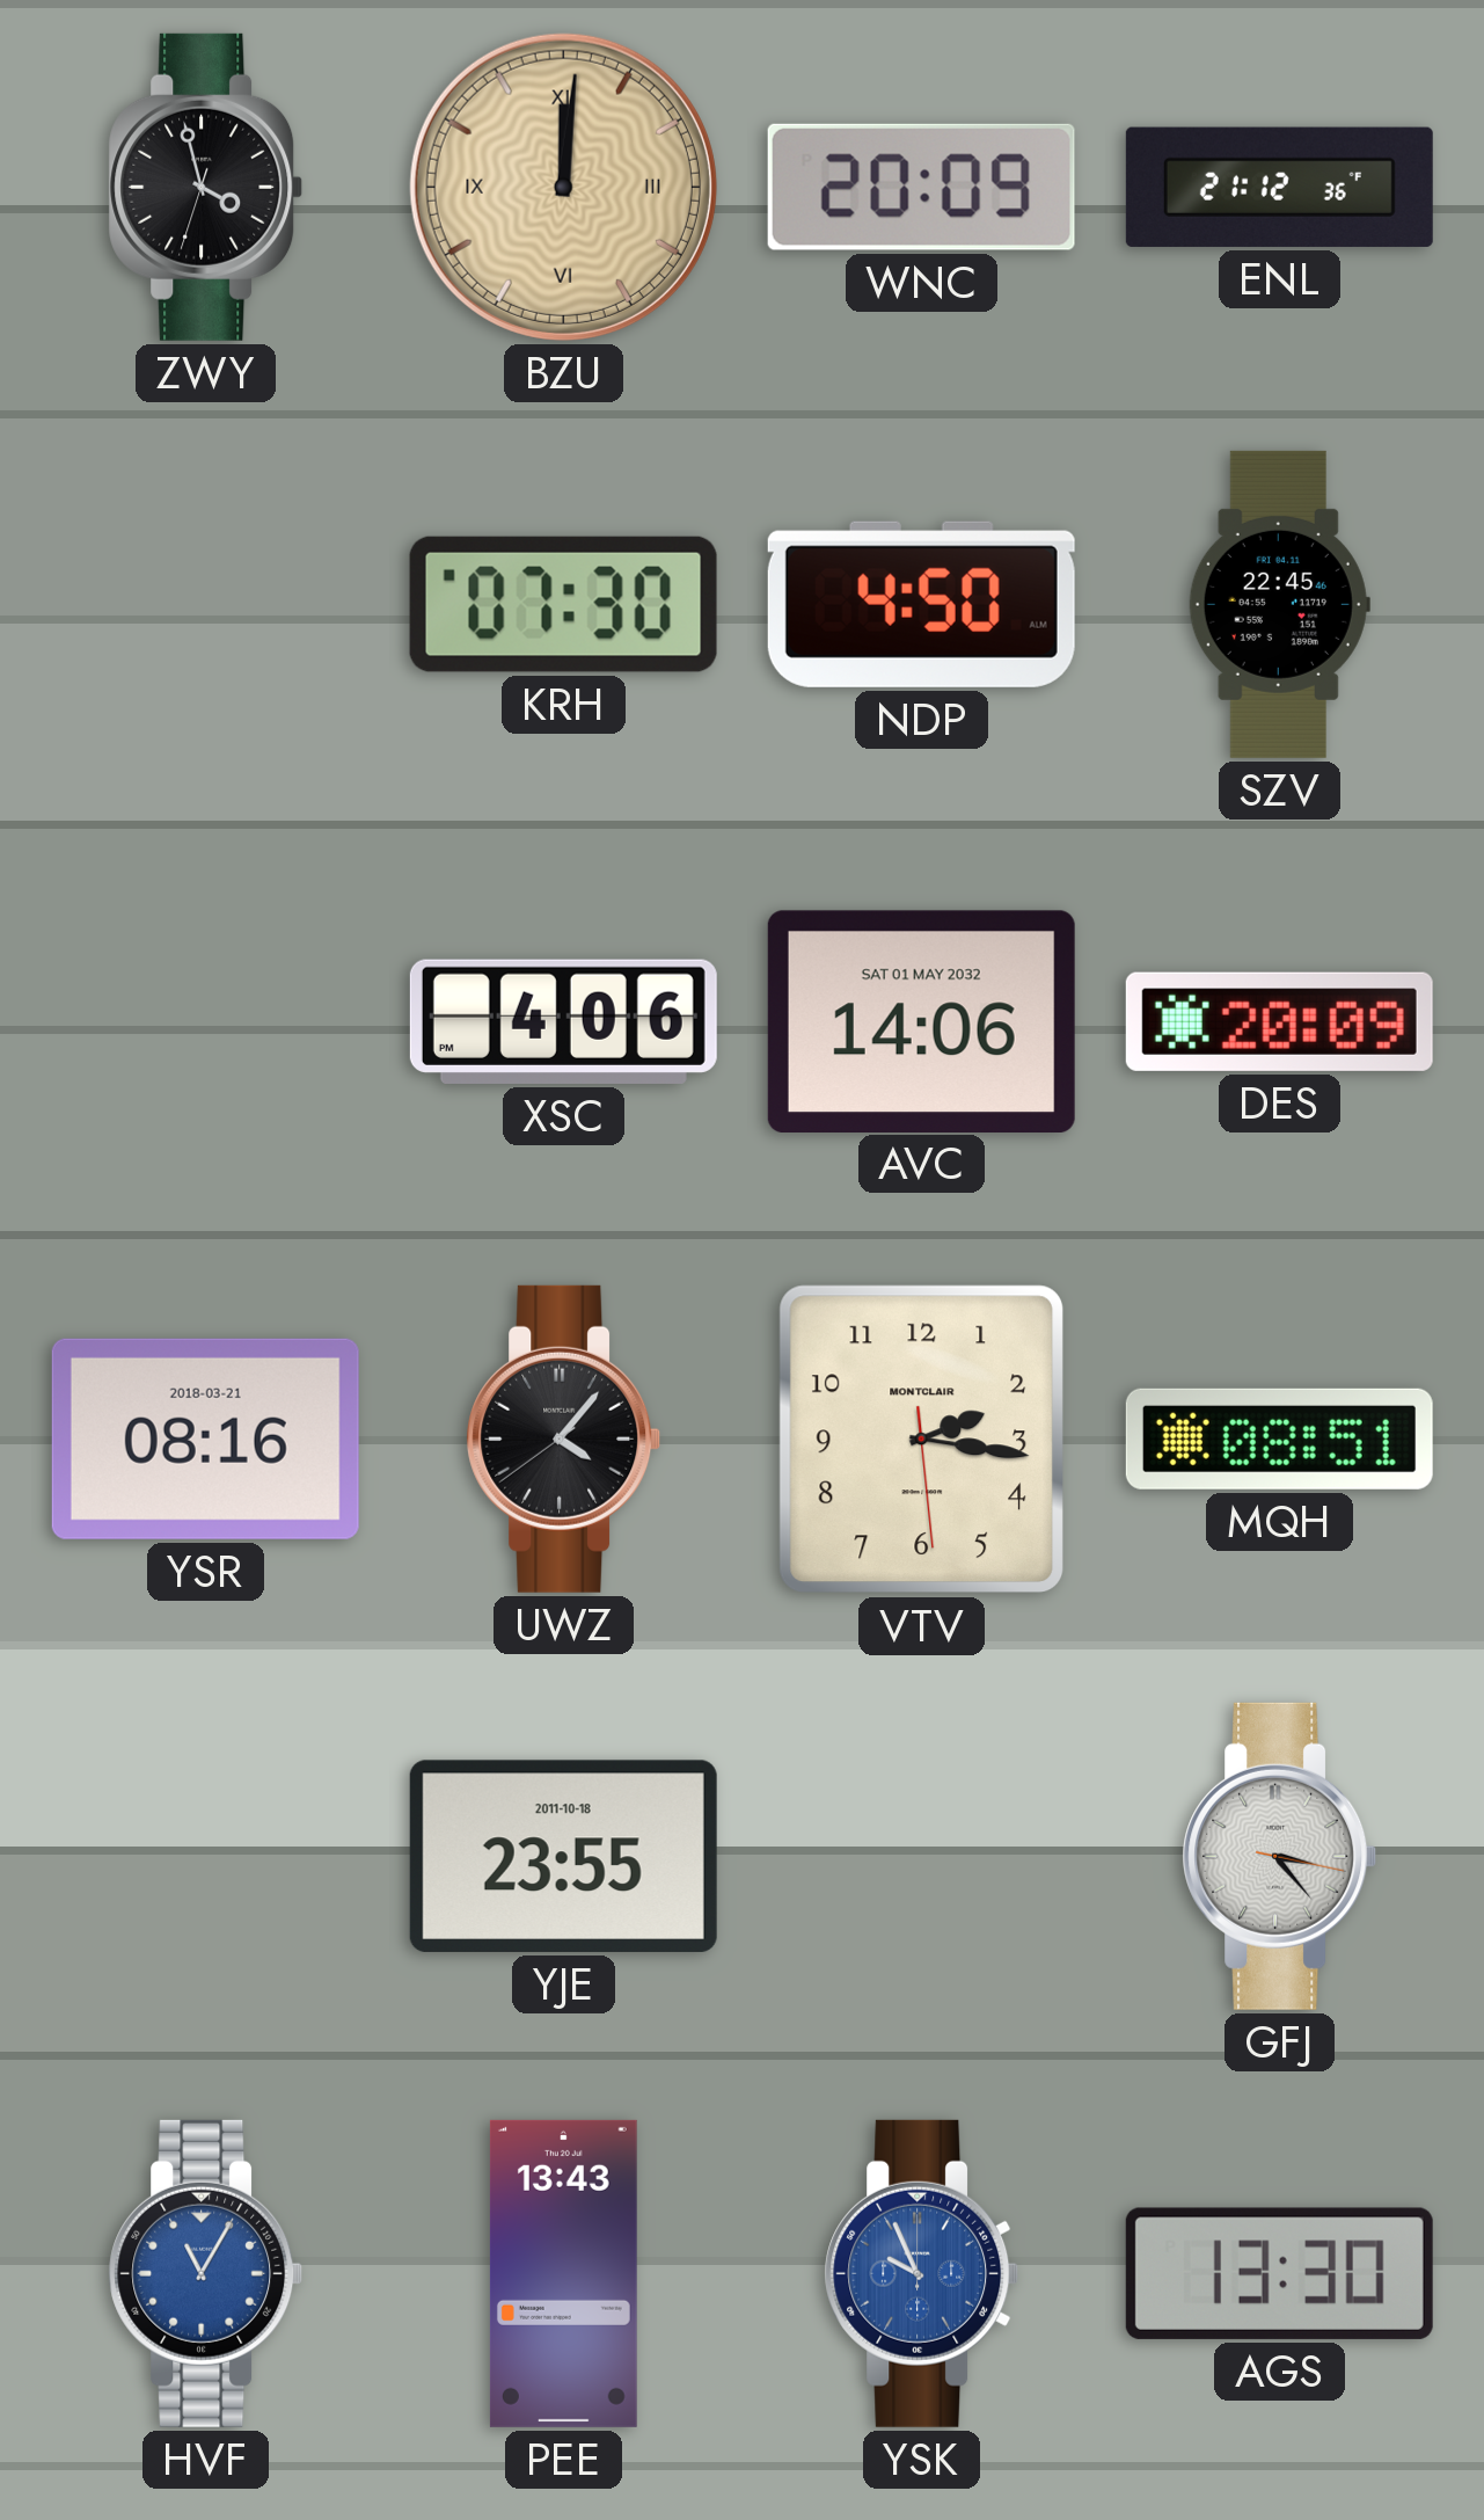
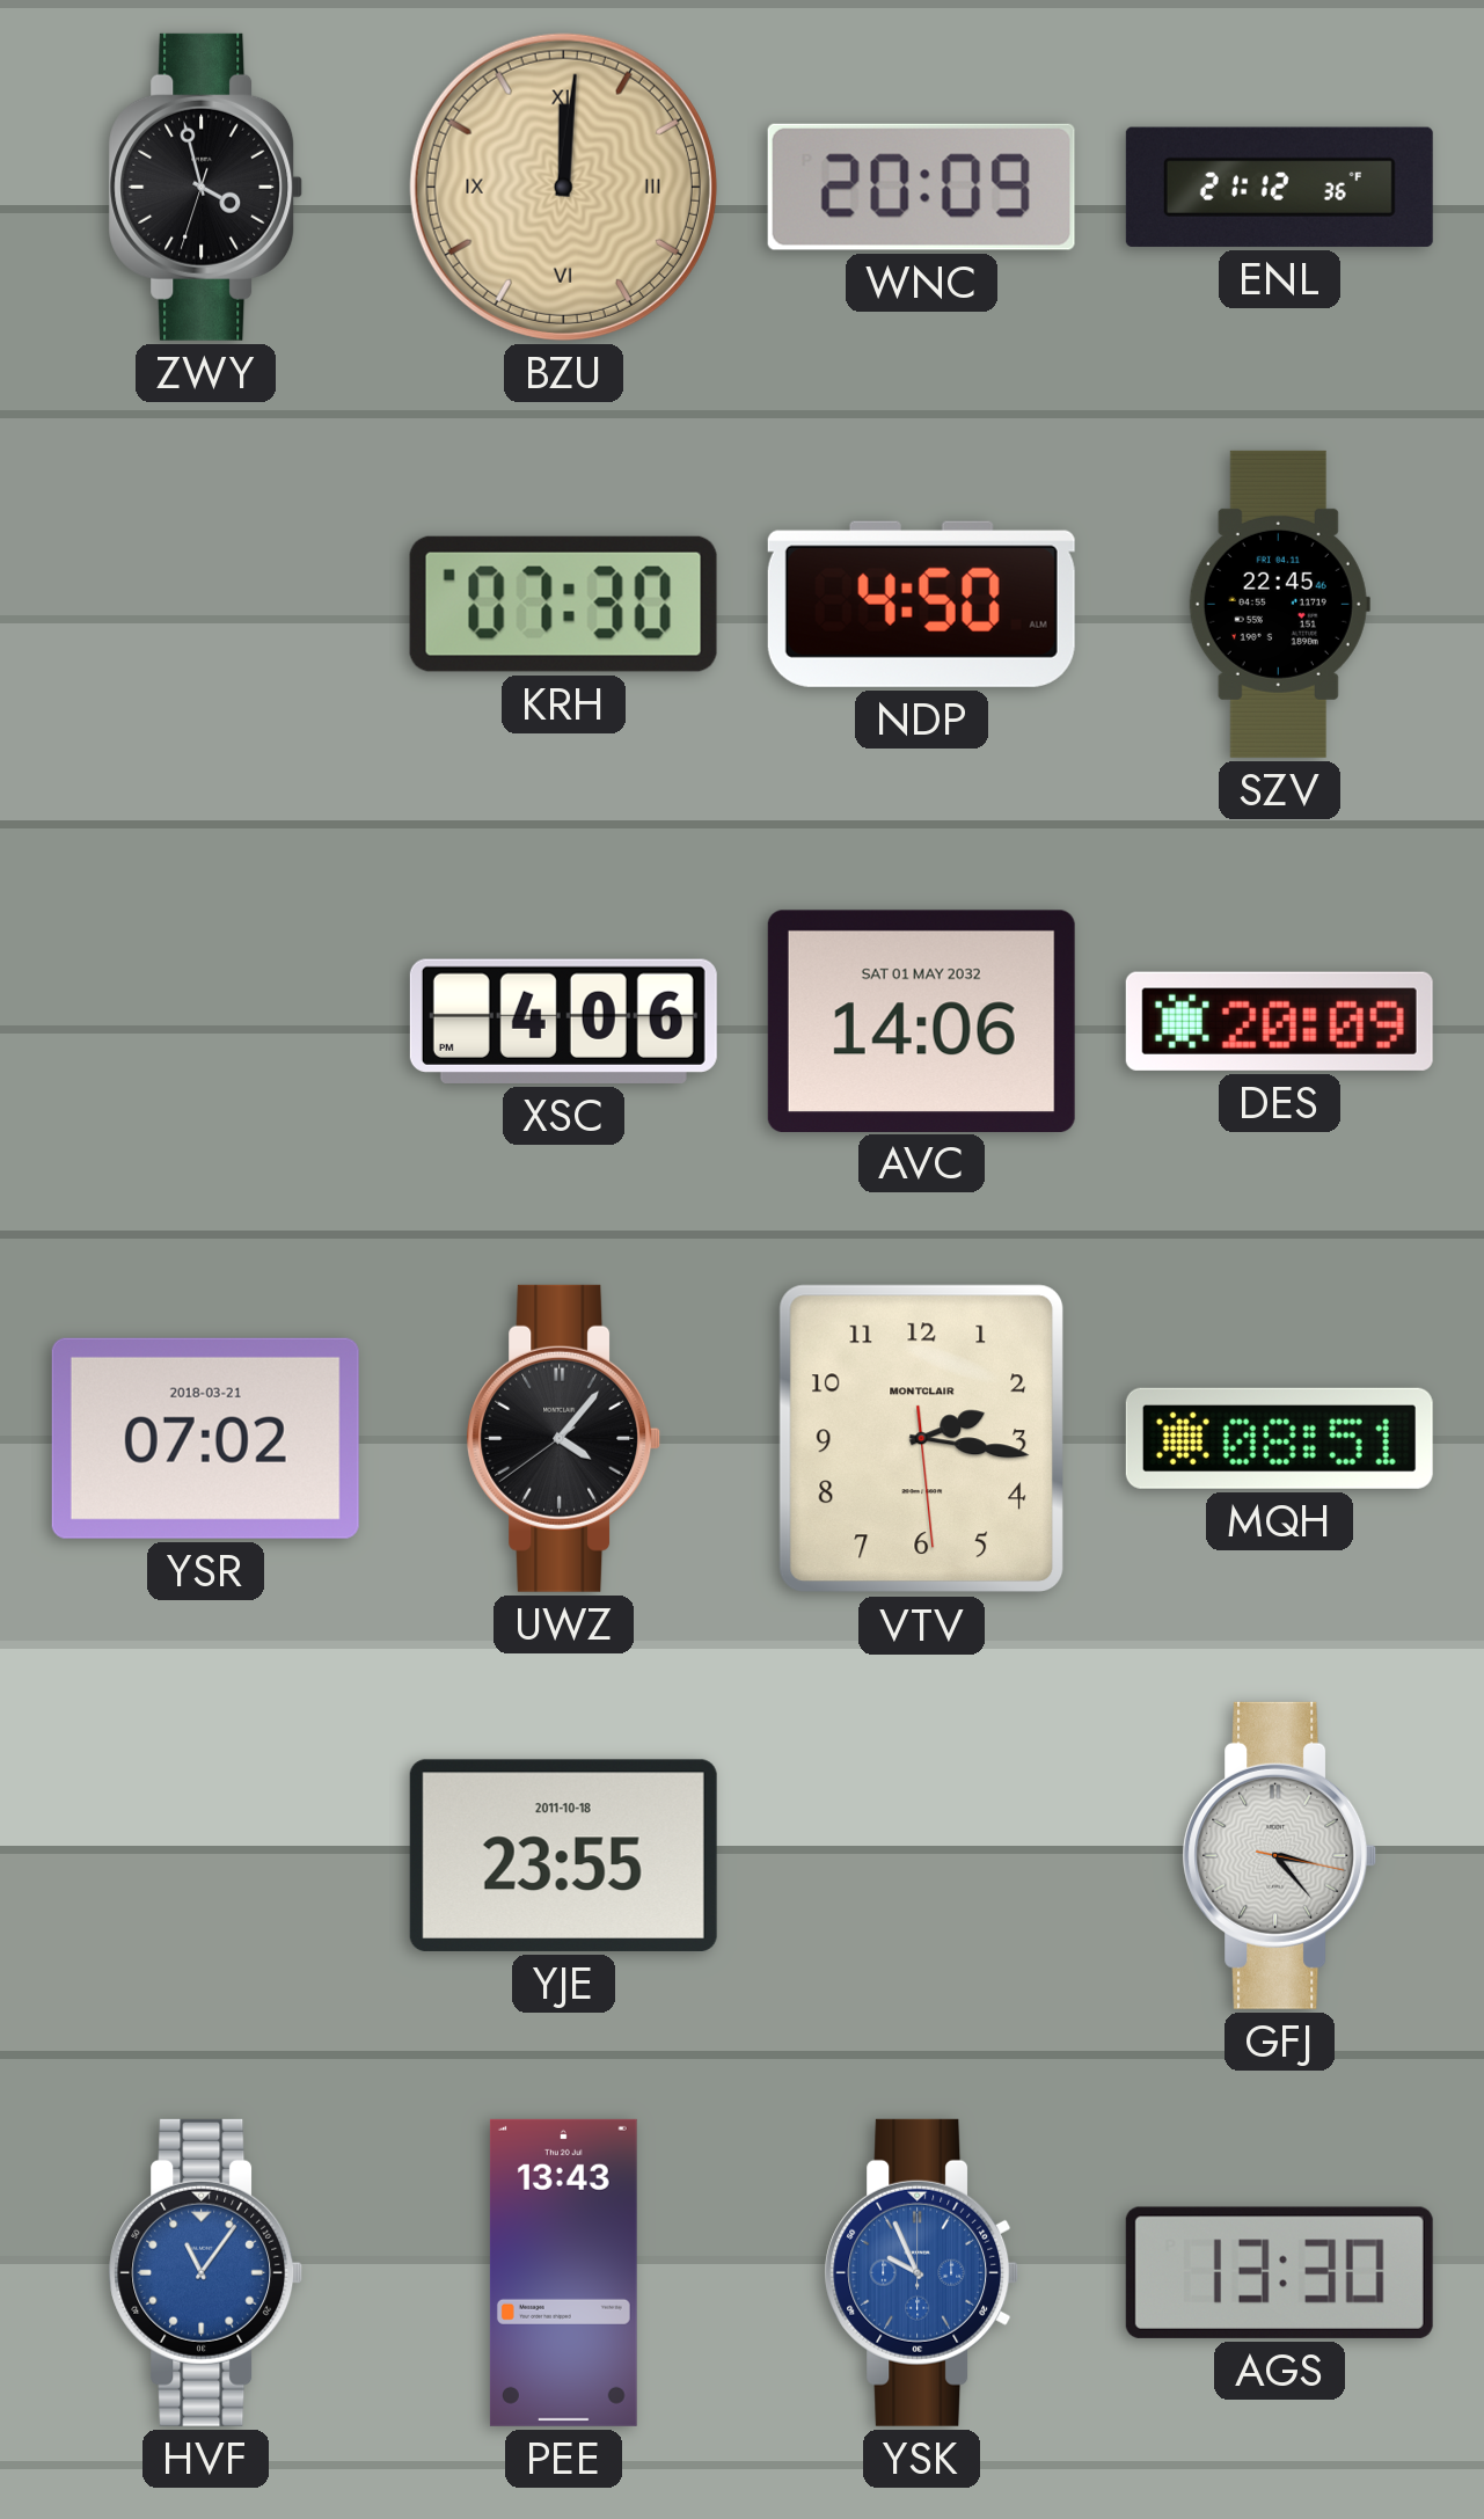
YSR: 08:16 -> 07:02 (205, 1438)
HVF: 11:05 -> 11:06 (206, 2272)
